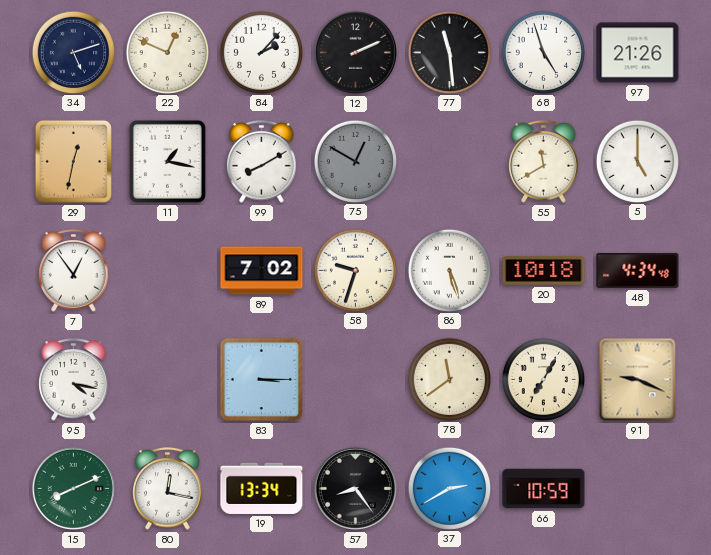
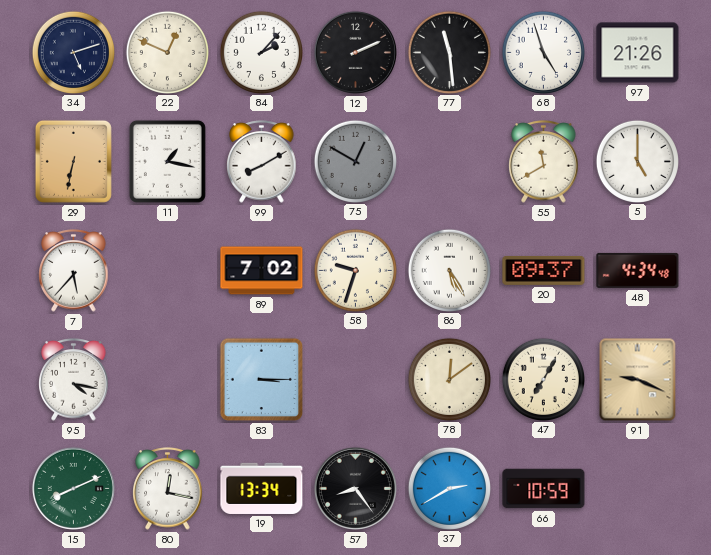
29: 12:32 -> 6:32 (73, 161)
7: 12:54 -> 5:37 (74, 271)
86: 5:27 -> 5:25 (449, 270)
20: 10:18 -> 09:37 (544, 270)
78: 11:39 -> 12:09 (449, 379)
